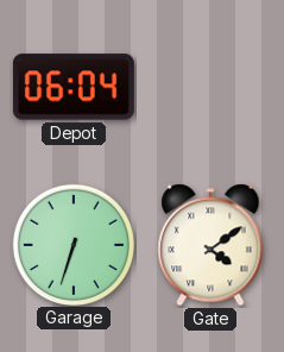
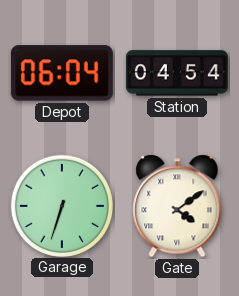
Station: none -> 04:54 (177, 73)
